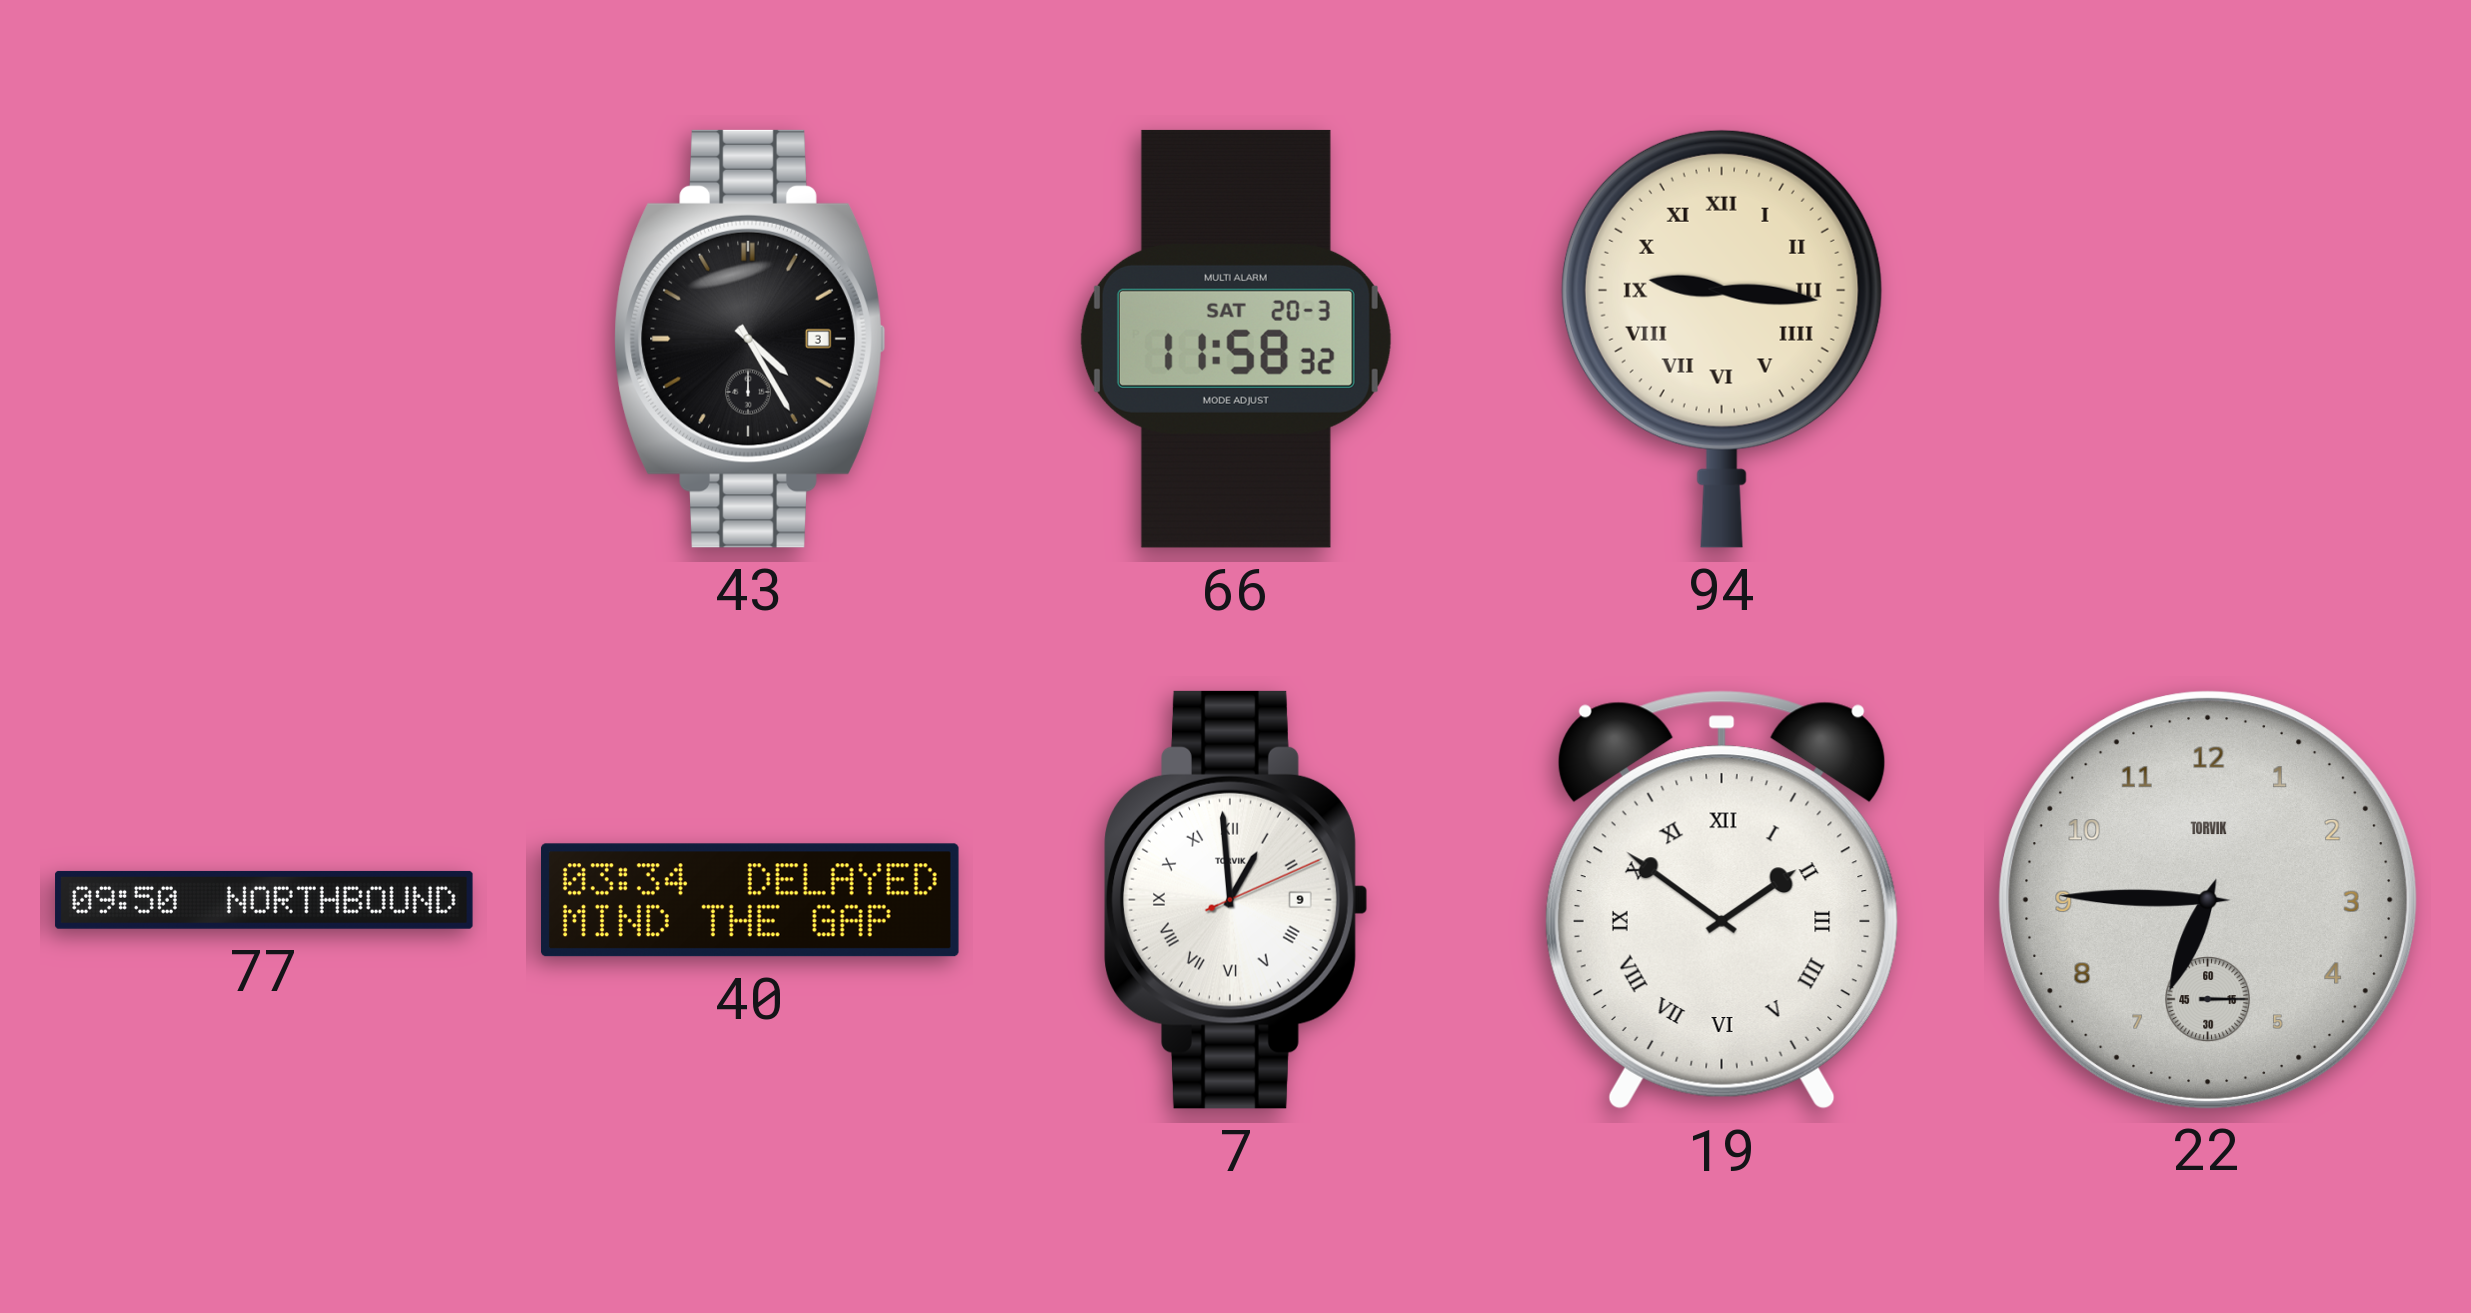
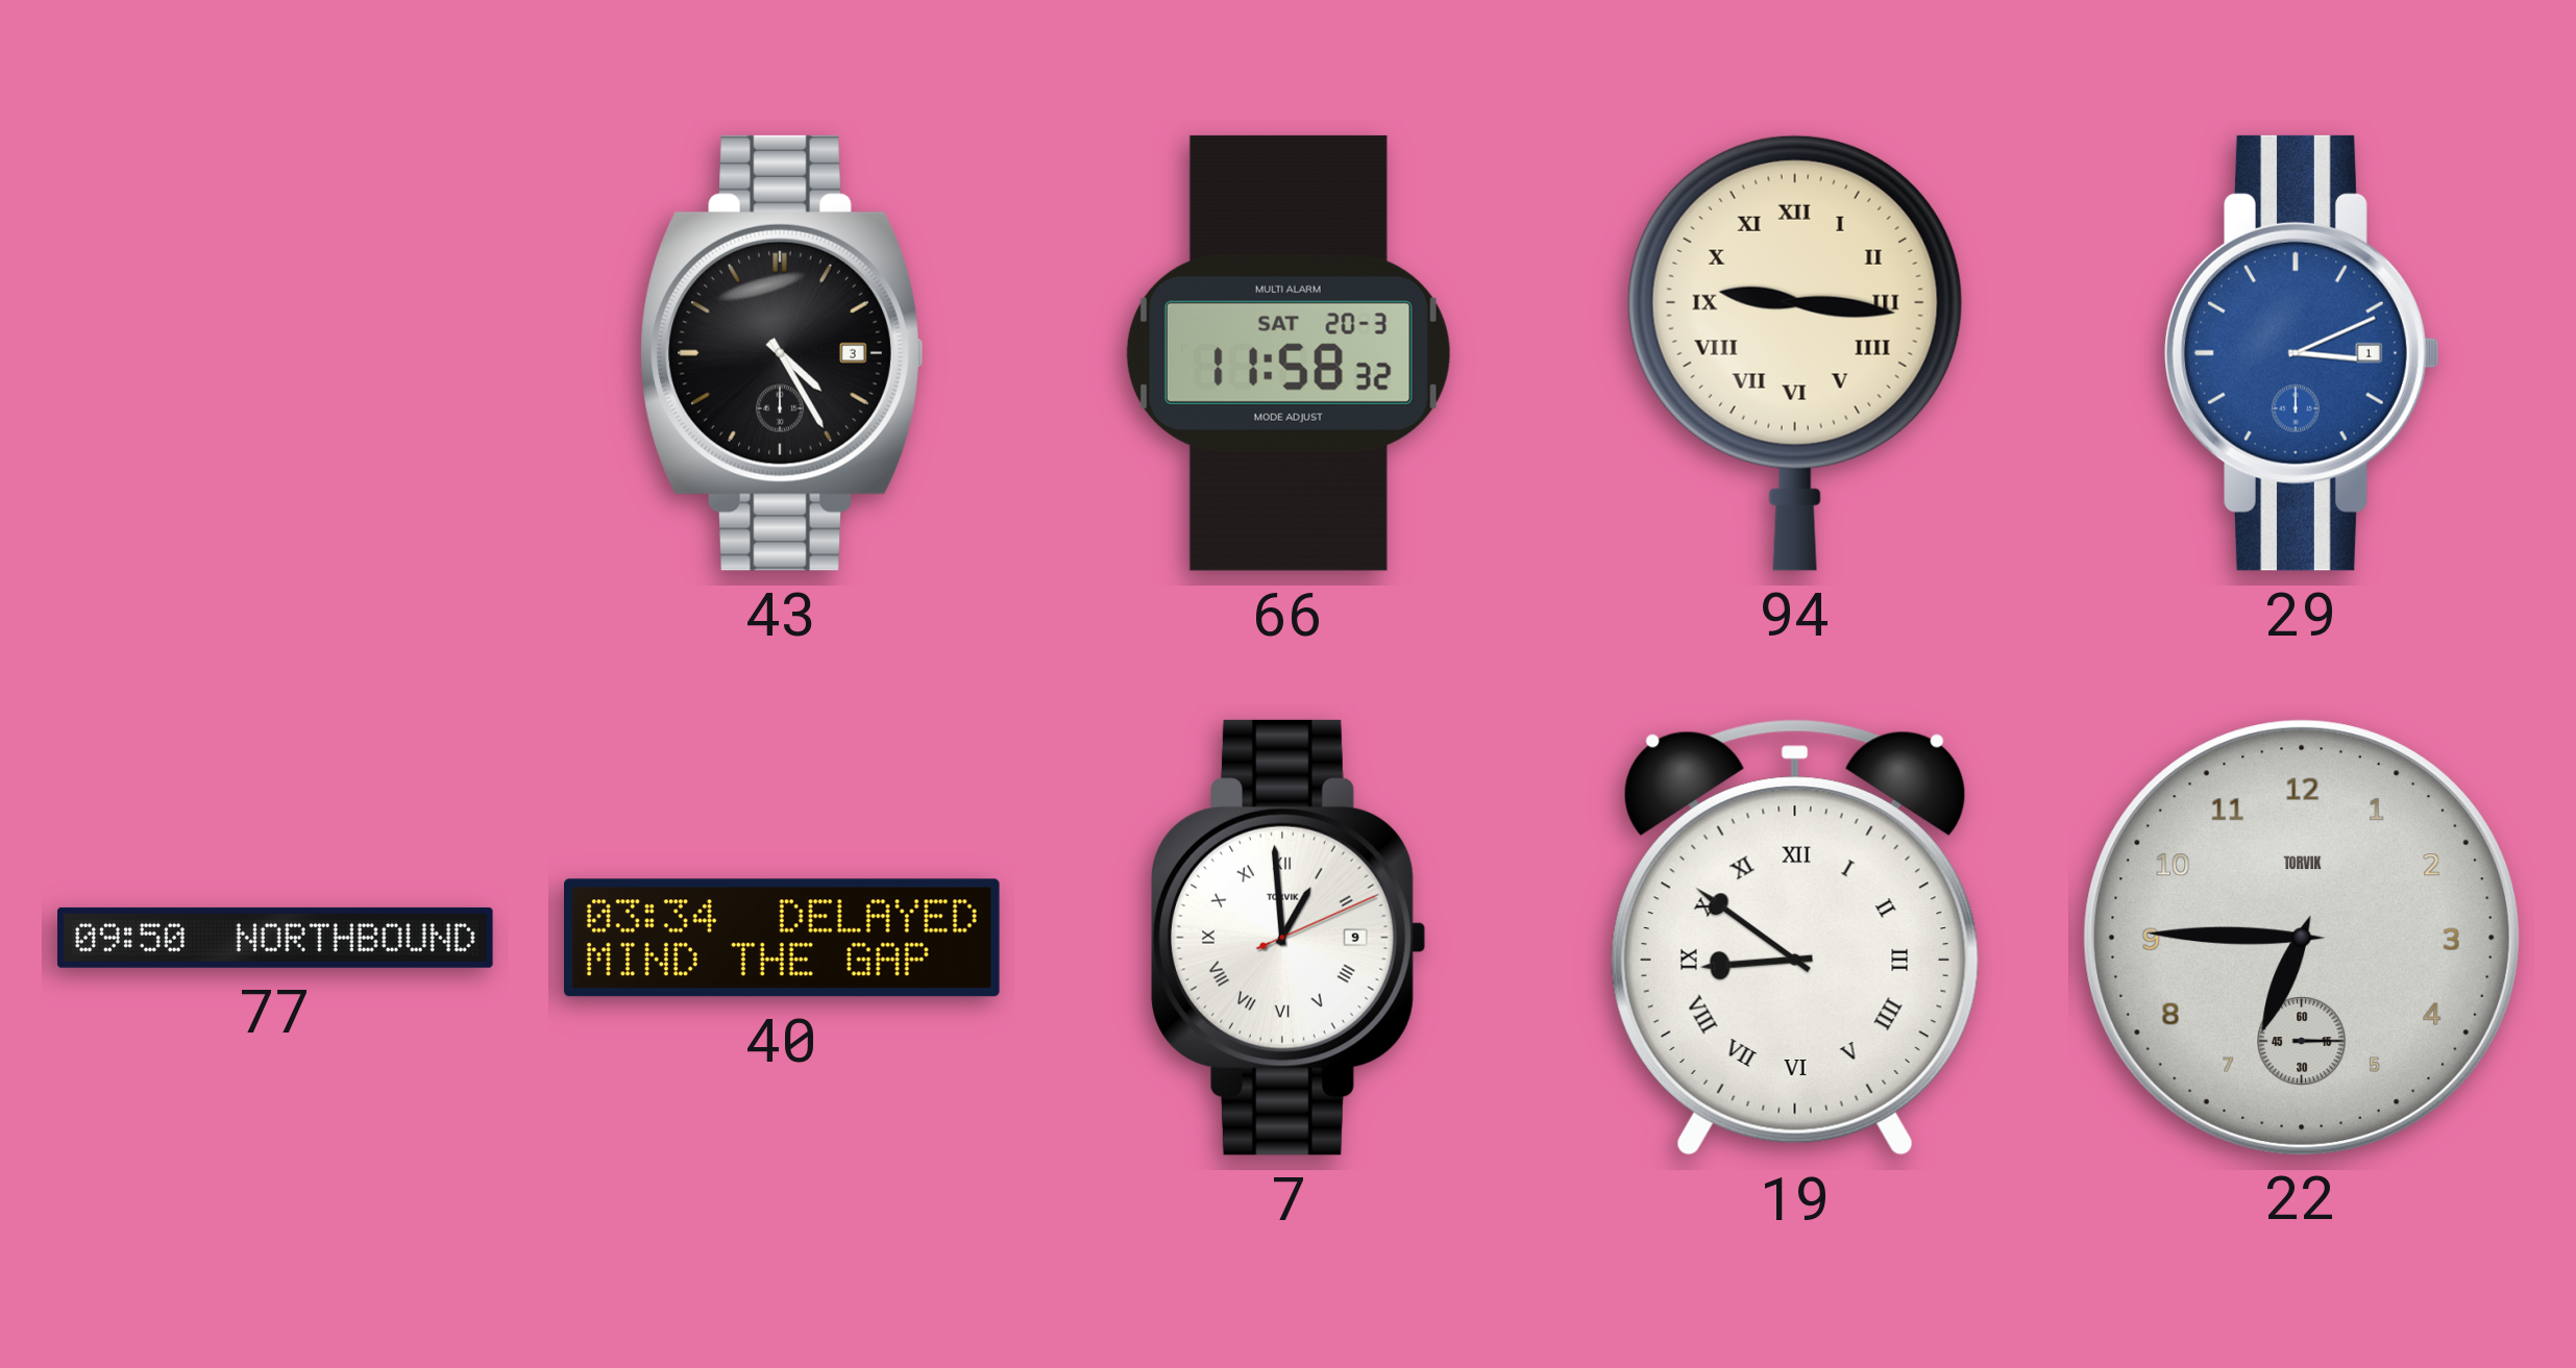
29: none -> 3:11 (2302, 353)
19: 1:51 -> 8:51 (1795, 938)
